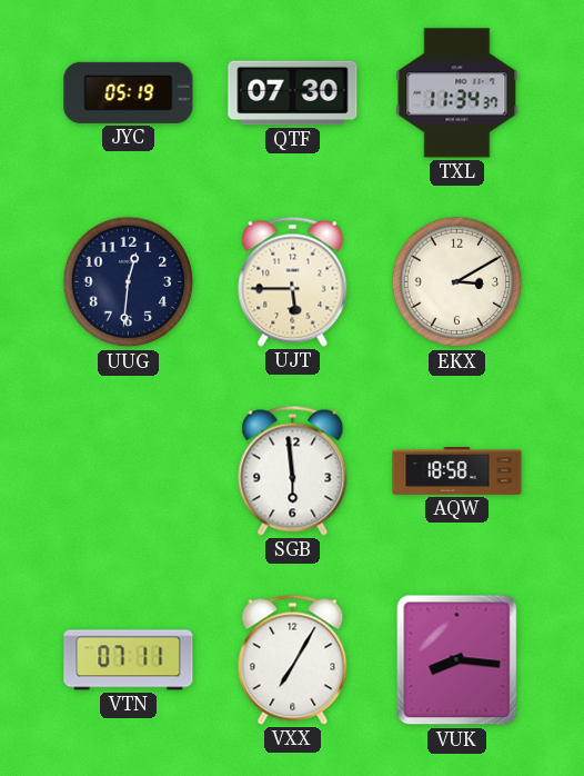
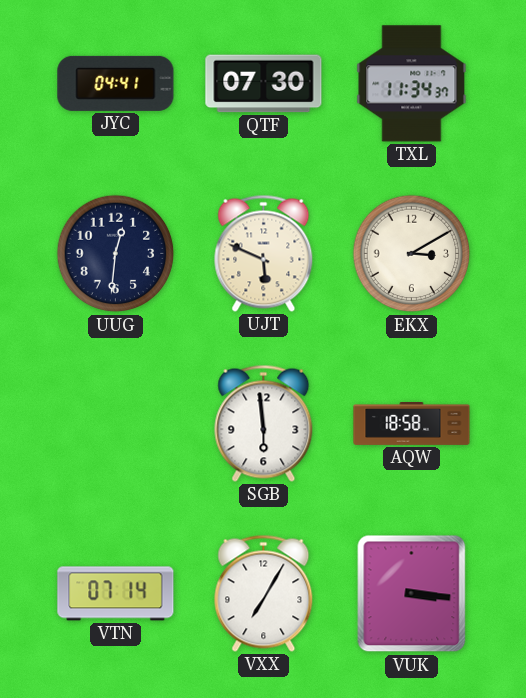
JYC: 05:19 -> 04:41 (116, 83)
UJT: 5:45 -> 5:49 (264, 253)
VTN: 07:11 -> 07:14 (116, 594)
VUK: 8:16 -> 3:16 (412, 594)
